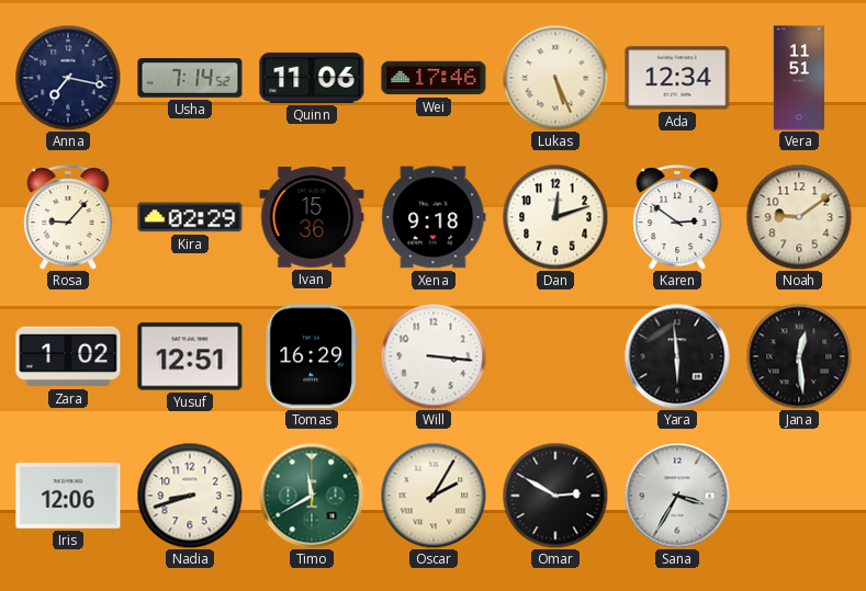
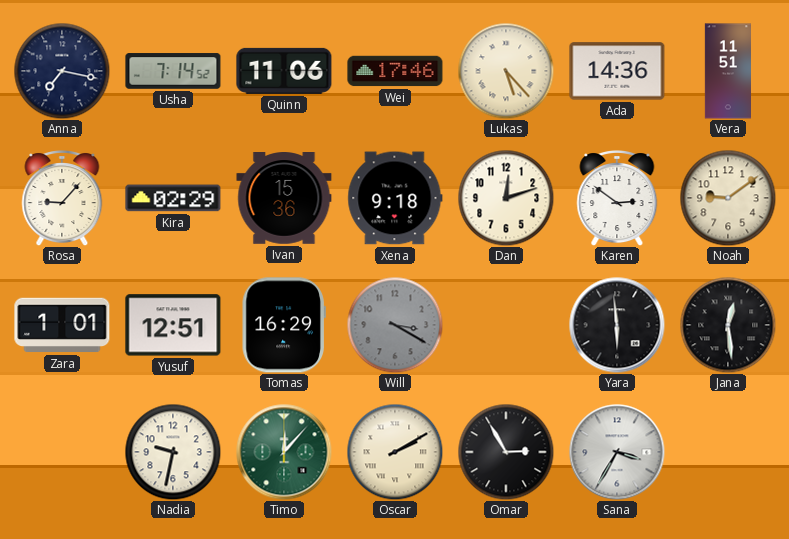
Lukas: 5:26 -> 5:23 (506, 71)
Ada: 12:34 -> 14:36 (617, 71)
Zara: 1:02 -> 1:01 (62, 325)
Will: 3:16 -> 3:20 (395, 325)
Will dial: white -> grey (395, 325)
Iris: 12:06 -> none (68, 496)
Nadia: 8:42 -> 9:32 (173, 452)
Timo: 11:40 -> 12:07 (284, 452)
Oscar: 2:05 -> 2:10 (395, 452)
Omar: 2:50 -> 2:55 (506, 452)
